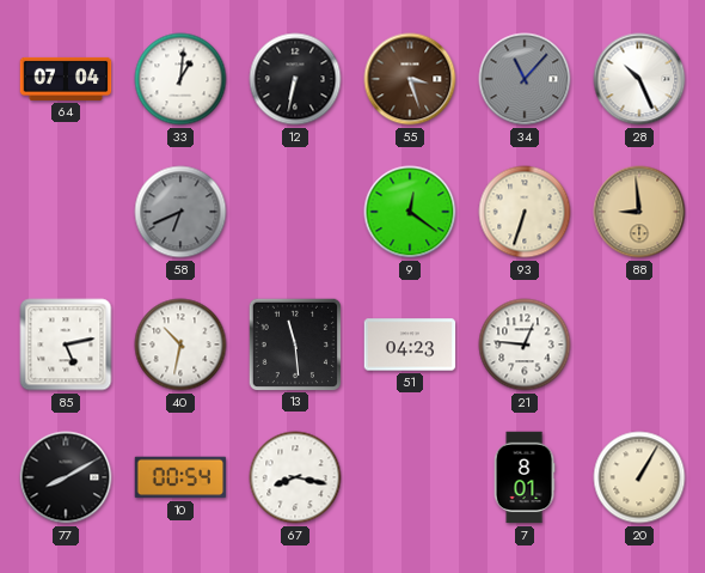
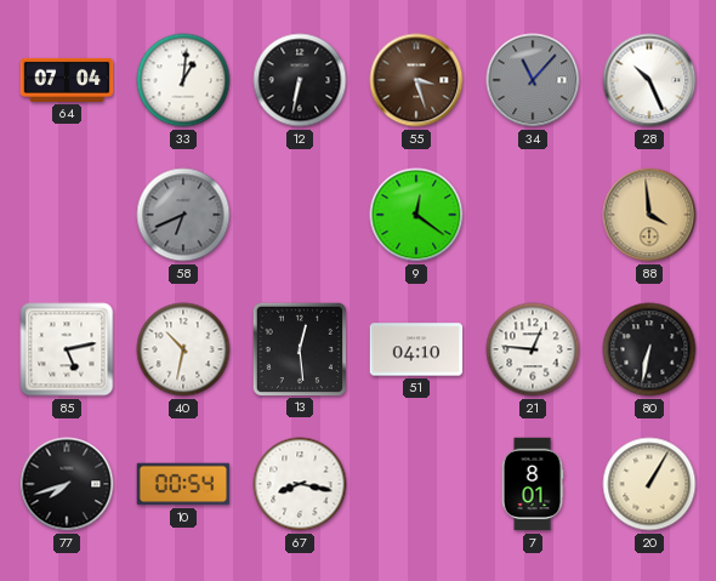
93: 6:33 -> none (525, 212)
88: 8:59 -> 3:59 (649, 215)
13: 11:29 -> 12:29 (299, 348)
51: 04:23 -> 04:10 (416, 349)
80: none -> 6:32 (649, 349)
77: 8:10 -> 7:42 (67, 484)
